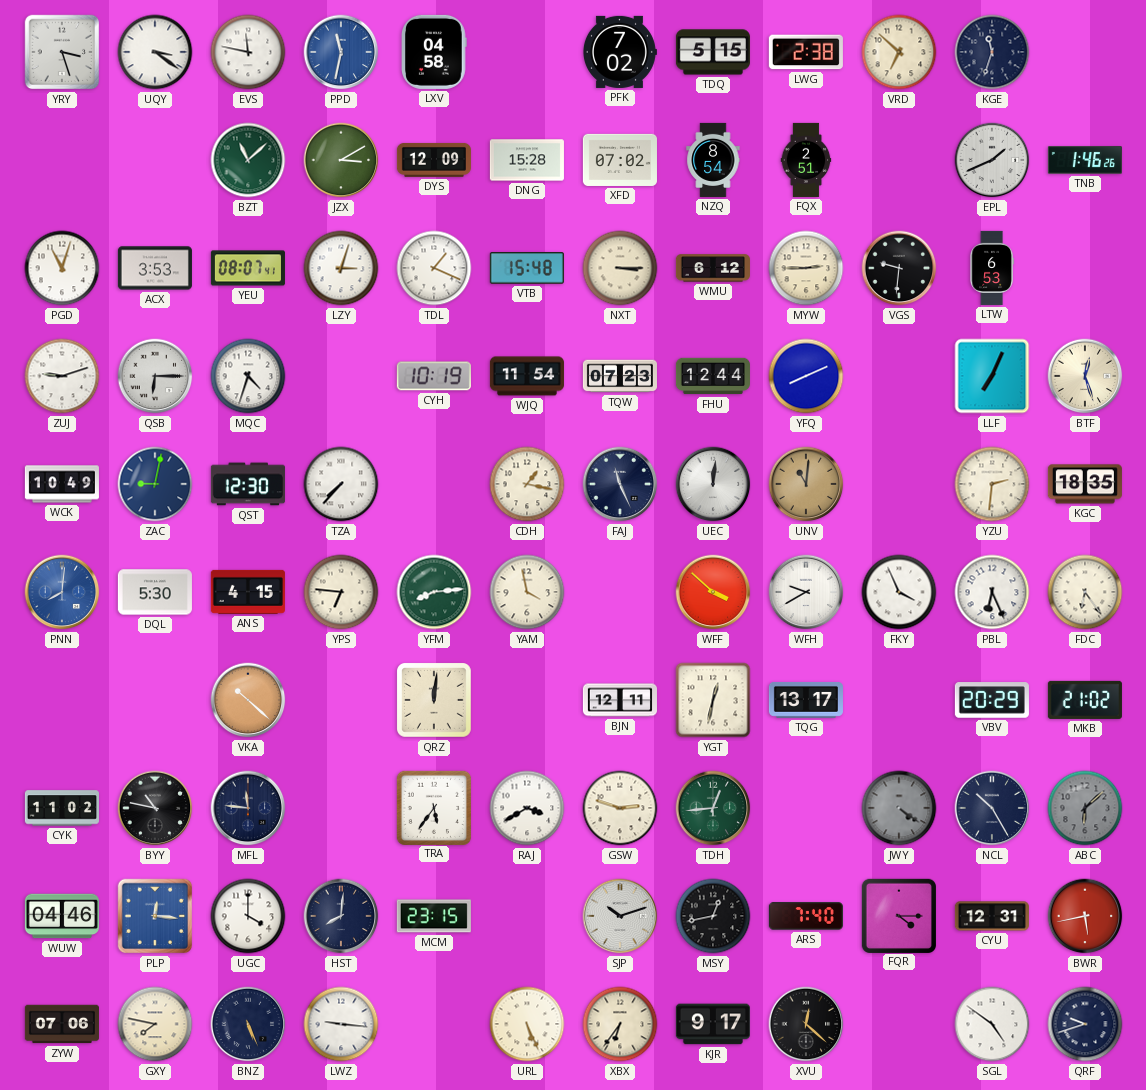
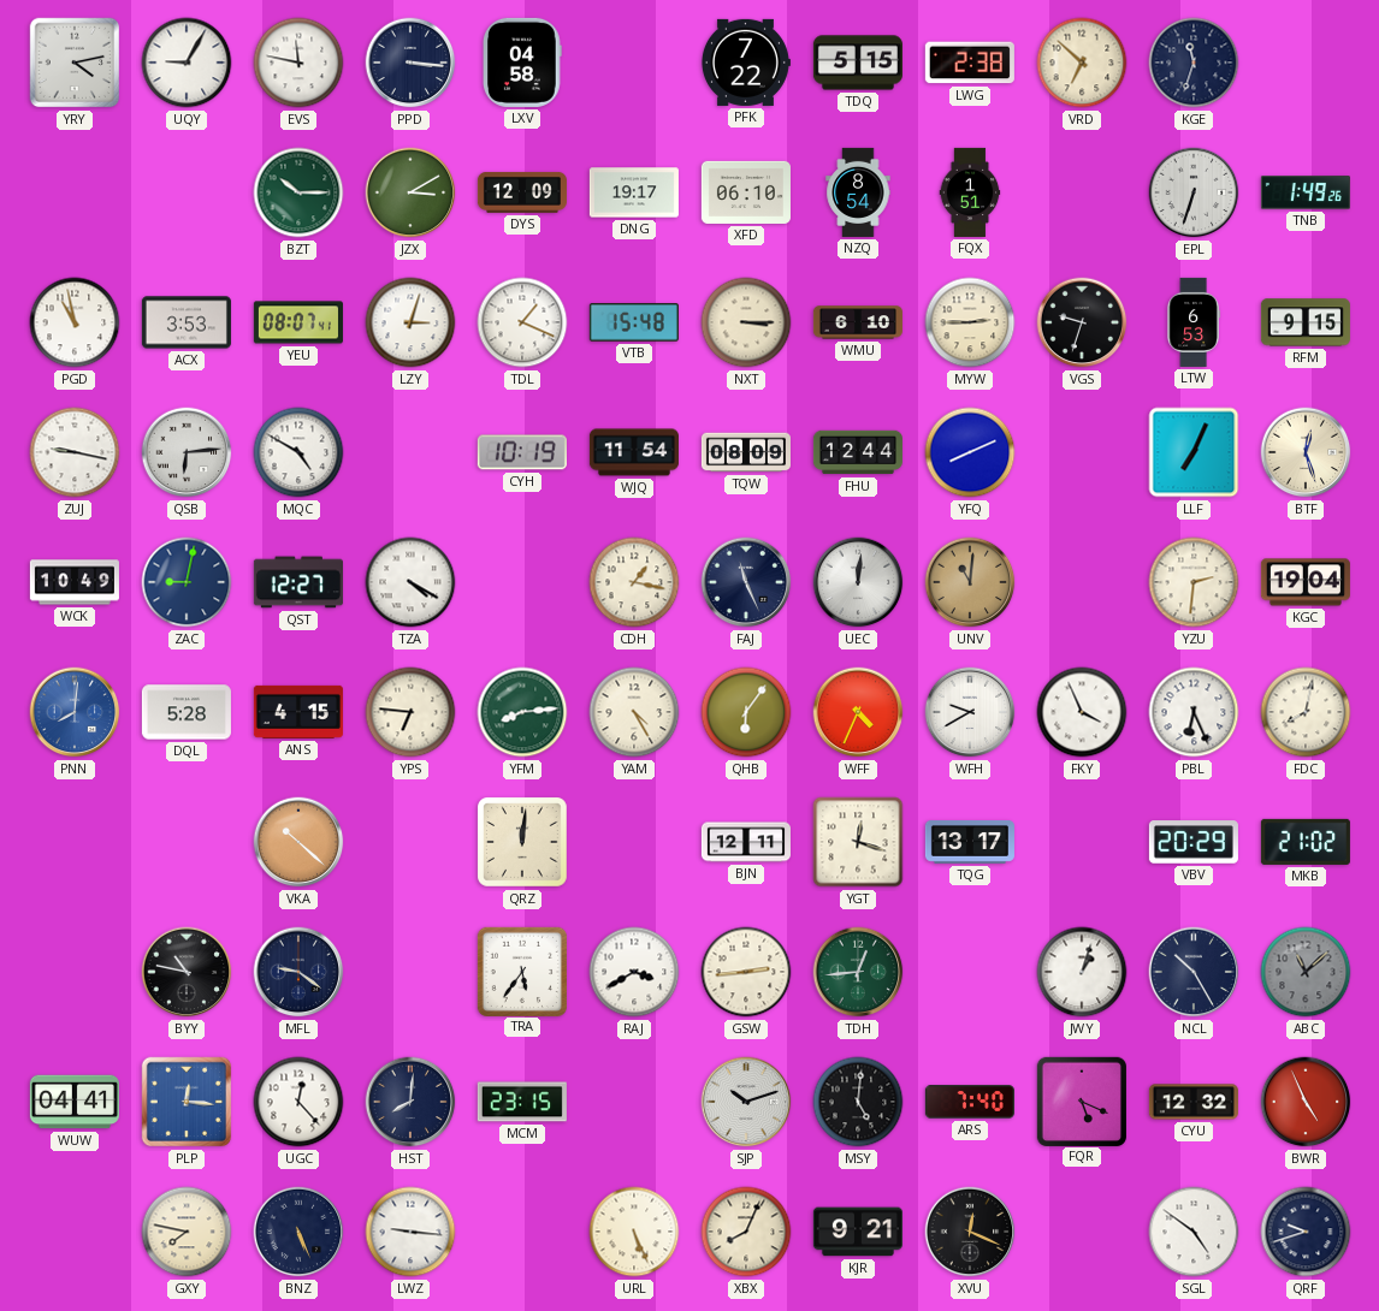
YRY: 3:27 -> 4:13 (75, 63)
UQY: 3:21 -> 9:05 (187, 63)
PPD: 11:32 -> 3:16 (410, 63)
PPD dial: blue -> navy (410, 63)
PFK: 7:02 -> 7:22 (745, 63)
BZT: 11:08 -> 10:15 (298, 192)
DNG: 15:28 -> 19:17 (634, 192)
XFD: 07:02 -> 06:10 (746, 192)
FQX: 2:51 -> 1:51 (970, 192)
EPL: 1:41 -> 6:33 (1194, 192)
TNB: 1:46 -> 1:49 (1306, 192)
PGD: 11:03 -> 10:58 (75, 322)
WMU: 6:12 -> 6:10 (858, 322)
VGS: 9:31 -> 9:33 (1082, 322)
RFM: none -> 9:15 (1306, 322)
ZUJ: 9:12 -> 9:17 (75, 452)
QSB: 6:15 -> 6:14 (187, 452)
MQC: 4:33 -> 4:50 (298, 452)
TQW: 07:23 -> 08:09 (746, 452)
QST: 12:30 -> 12:27 (298, 582)
TZA: 7:37 -> 4:20 (410, 582)
KGC: 18:35 -> 19:04 (1306, 582)
DQL: 5:30 -> 5:28 (187, 712)
YAM: 3:58 -> 4:25 (634, 712)
QHB: none -> 6:06 (746, 712)
WFF: 3:52 -> 4:34 (858, 712)
FDC: 6:24 -> 8:02 (1306, 712)
YGT: 12:32 -> 12:18 (858, 842)
CYK: 11:02 -> none (62, 808)
MFL: 11:46 -> 9:21 (298, 972)
GSW: 2:48 -> 2:44 (746, 972)
JWY: 4:21 -> 1:03 (1082, 972)
JWY dial: grey -> white (1082, 972)
ABC: 6:08 -> 11:08 (1306, 972)
WUW: 04:46 -> 04:41 (75, 1102)
UGC: 4:00 -> 12:23 (298, 1102)
MSY: 12:43 -> 5:01 (858, 1102)
FQR: 4:15 -> 5:19 (1081, 1101)
CYU: 12:31 -> 12:32 (1194, 1102)
BWR: 5:43 -> 4:56 (1306, 1102)
ZYW: 07:06 -> none (62, 1024)
XBX: 6:36 -> 8:04 (746, 1232)
KJR: 9:17 -> 9:21 (858, 1232)
XVU: 12:22 -> 12:19 (970, 1232)
